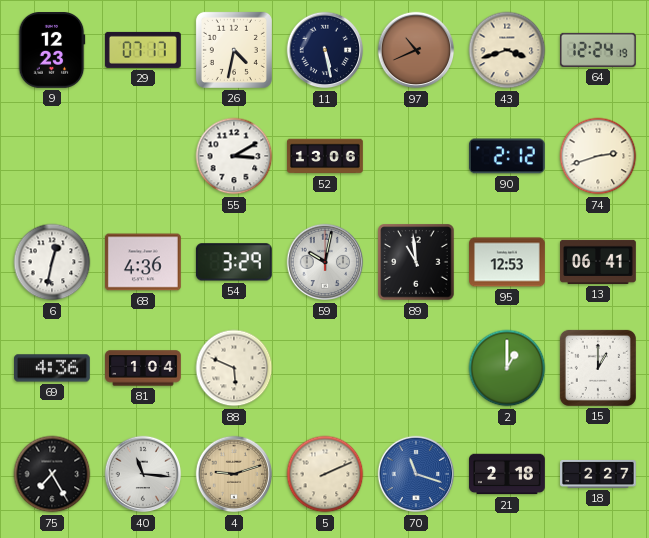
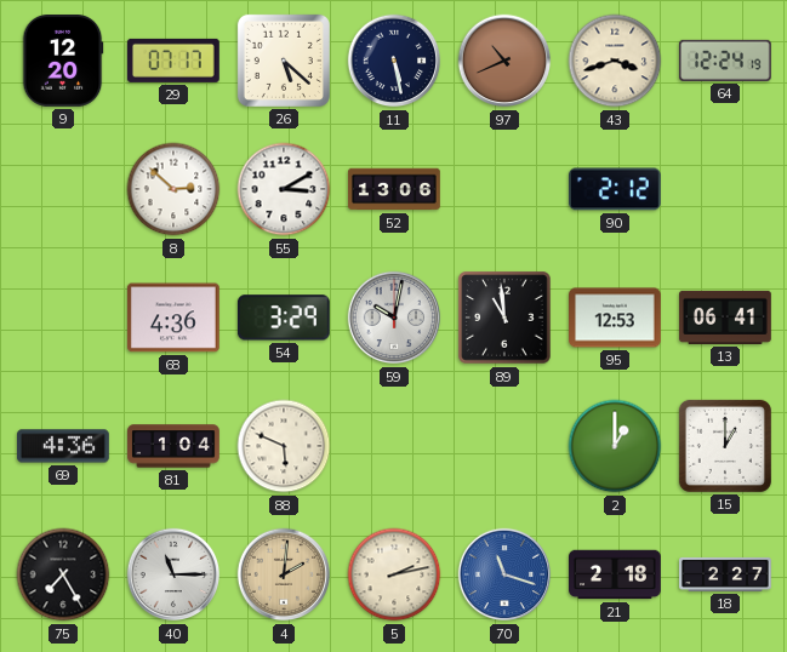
9: 12:23 -> 12:20 (63, 62)
26: 4:32 -> 5:22 (284, 61)
8: none -> 2:52 (173, 189)
74: 2:42 -> none (598, 156)
6: 12:32 -> none (52, 262)
40: 11:16 -> 11:15 (173, 574)
4: 9:12 -> 2:01 (284, 574)
5: 2:11 -> 2:13 (394, 574)
